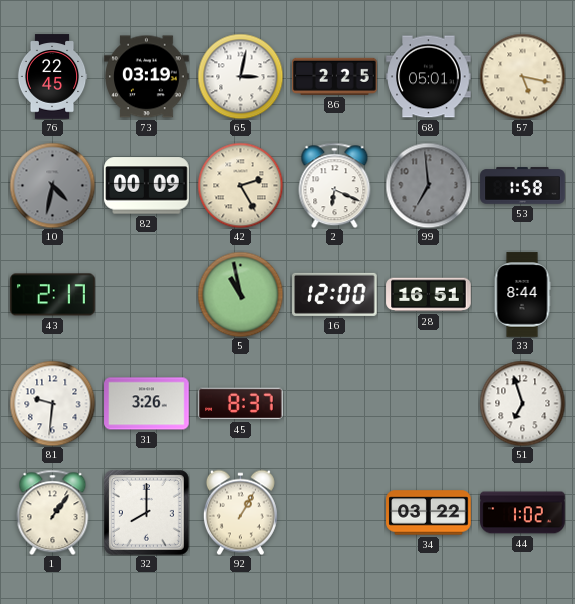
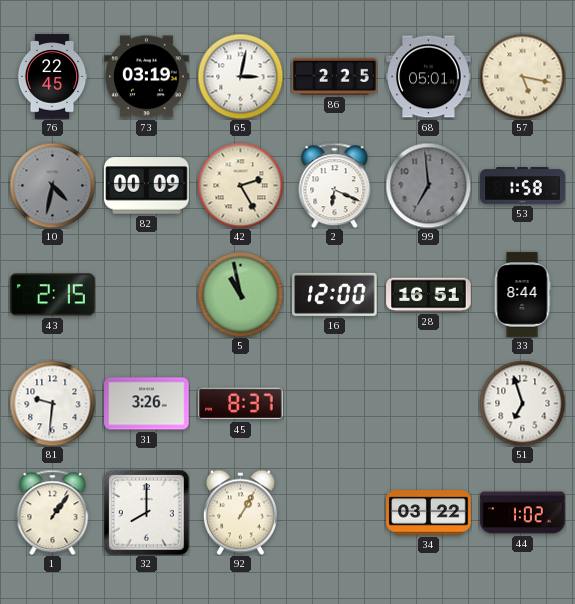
43: 2:17 -> 2:15 (53, 295)
